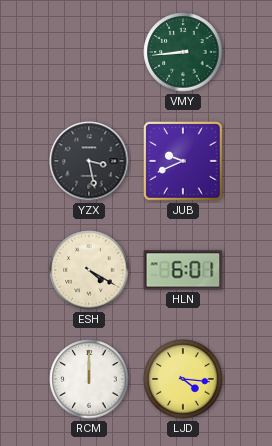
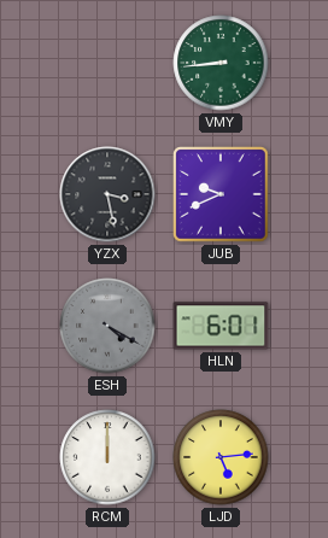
ESH dial: cream -> grey (107, 326)
LJD: 4:16 -> 5:14 (221, 457)
